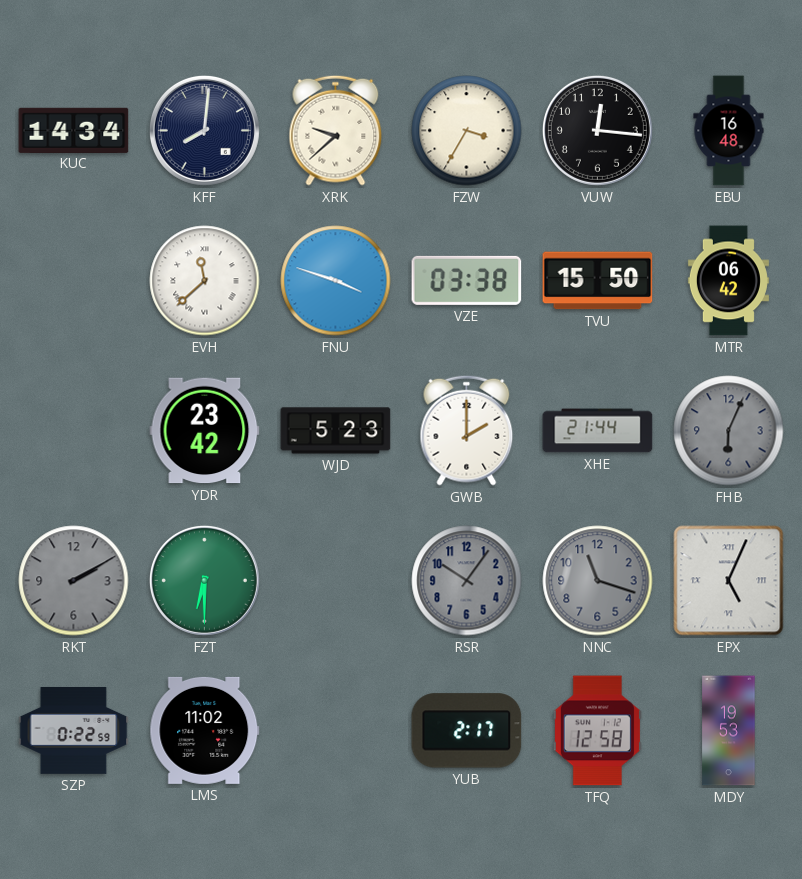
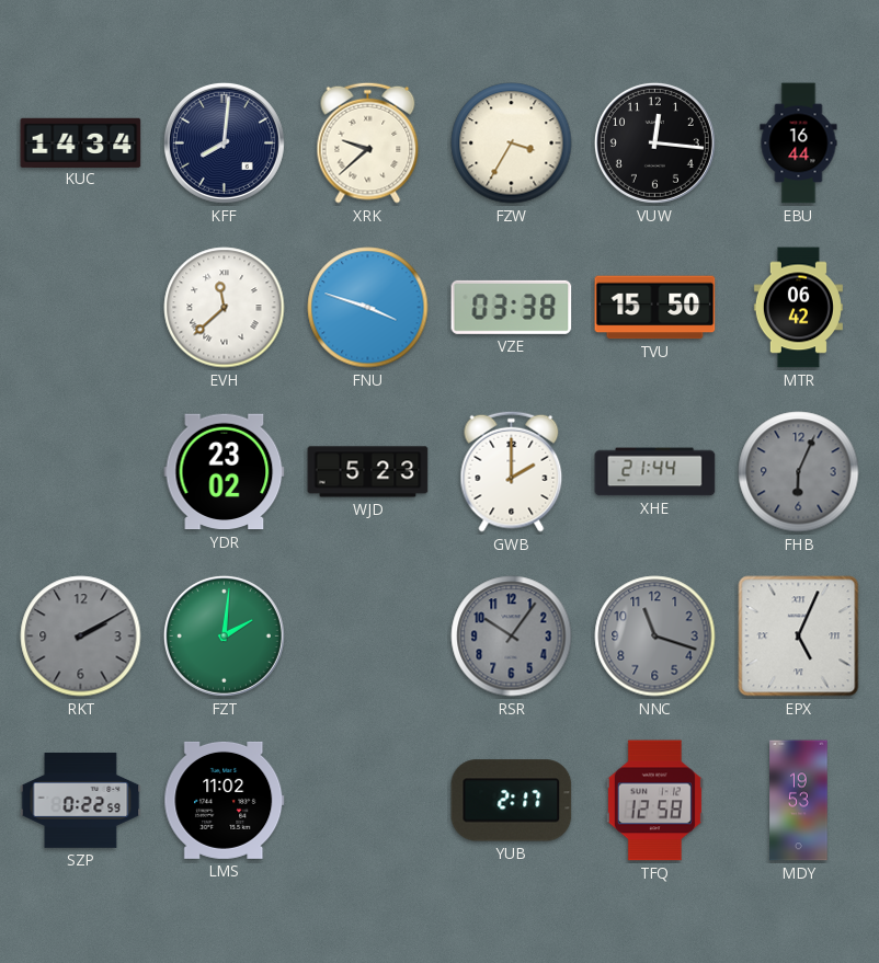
EBU: 16:48 -> 16:44 (799, 144)
YDR: 23:42 -> 23:02 (225, 472)
FZT: 6:30 -> 2:01 (224, 635)
